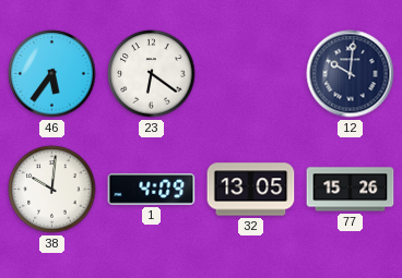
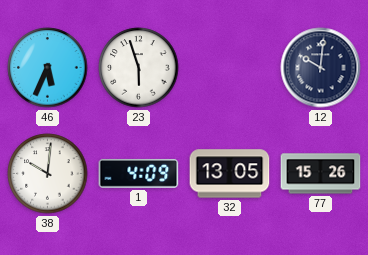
46: 5:36 -> 5:34 (48, 68)
23: 6:21 -> 5:57 (139, 68)
